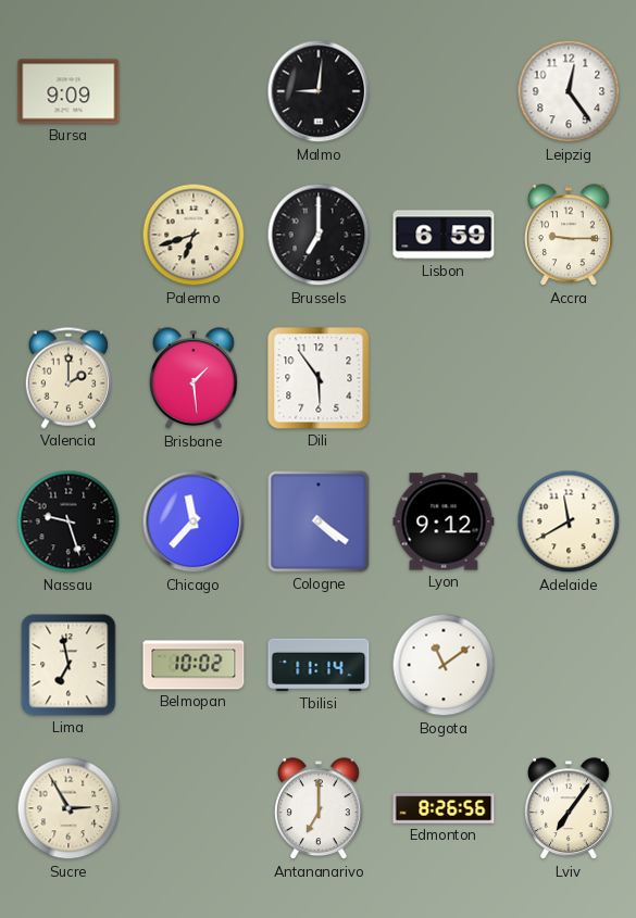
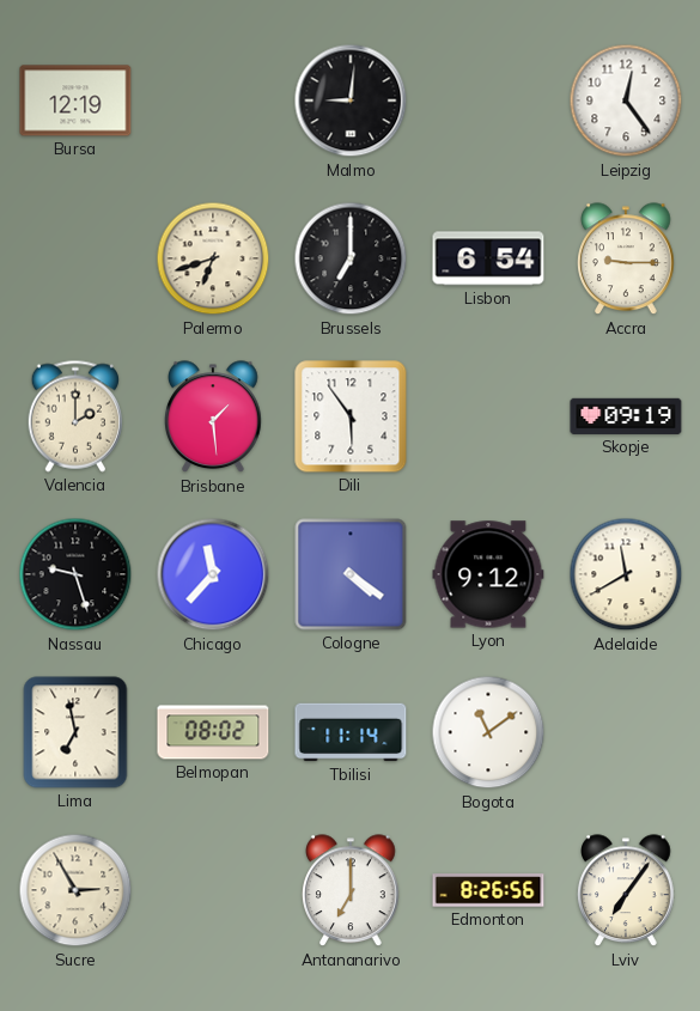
Bursa: 9:09 -> 12:19 (75, 101)
Lisbon: 6:59 -> 6:54 (488, 258)
Skopje: none -> 09:19 (626, 416)
Belmopan: 10:02 -> 08:02 (213, 732)
